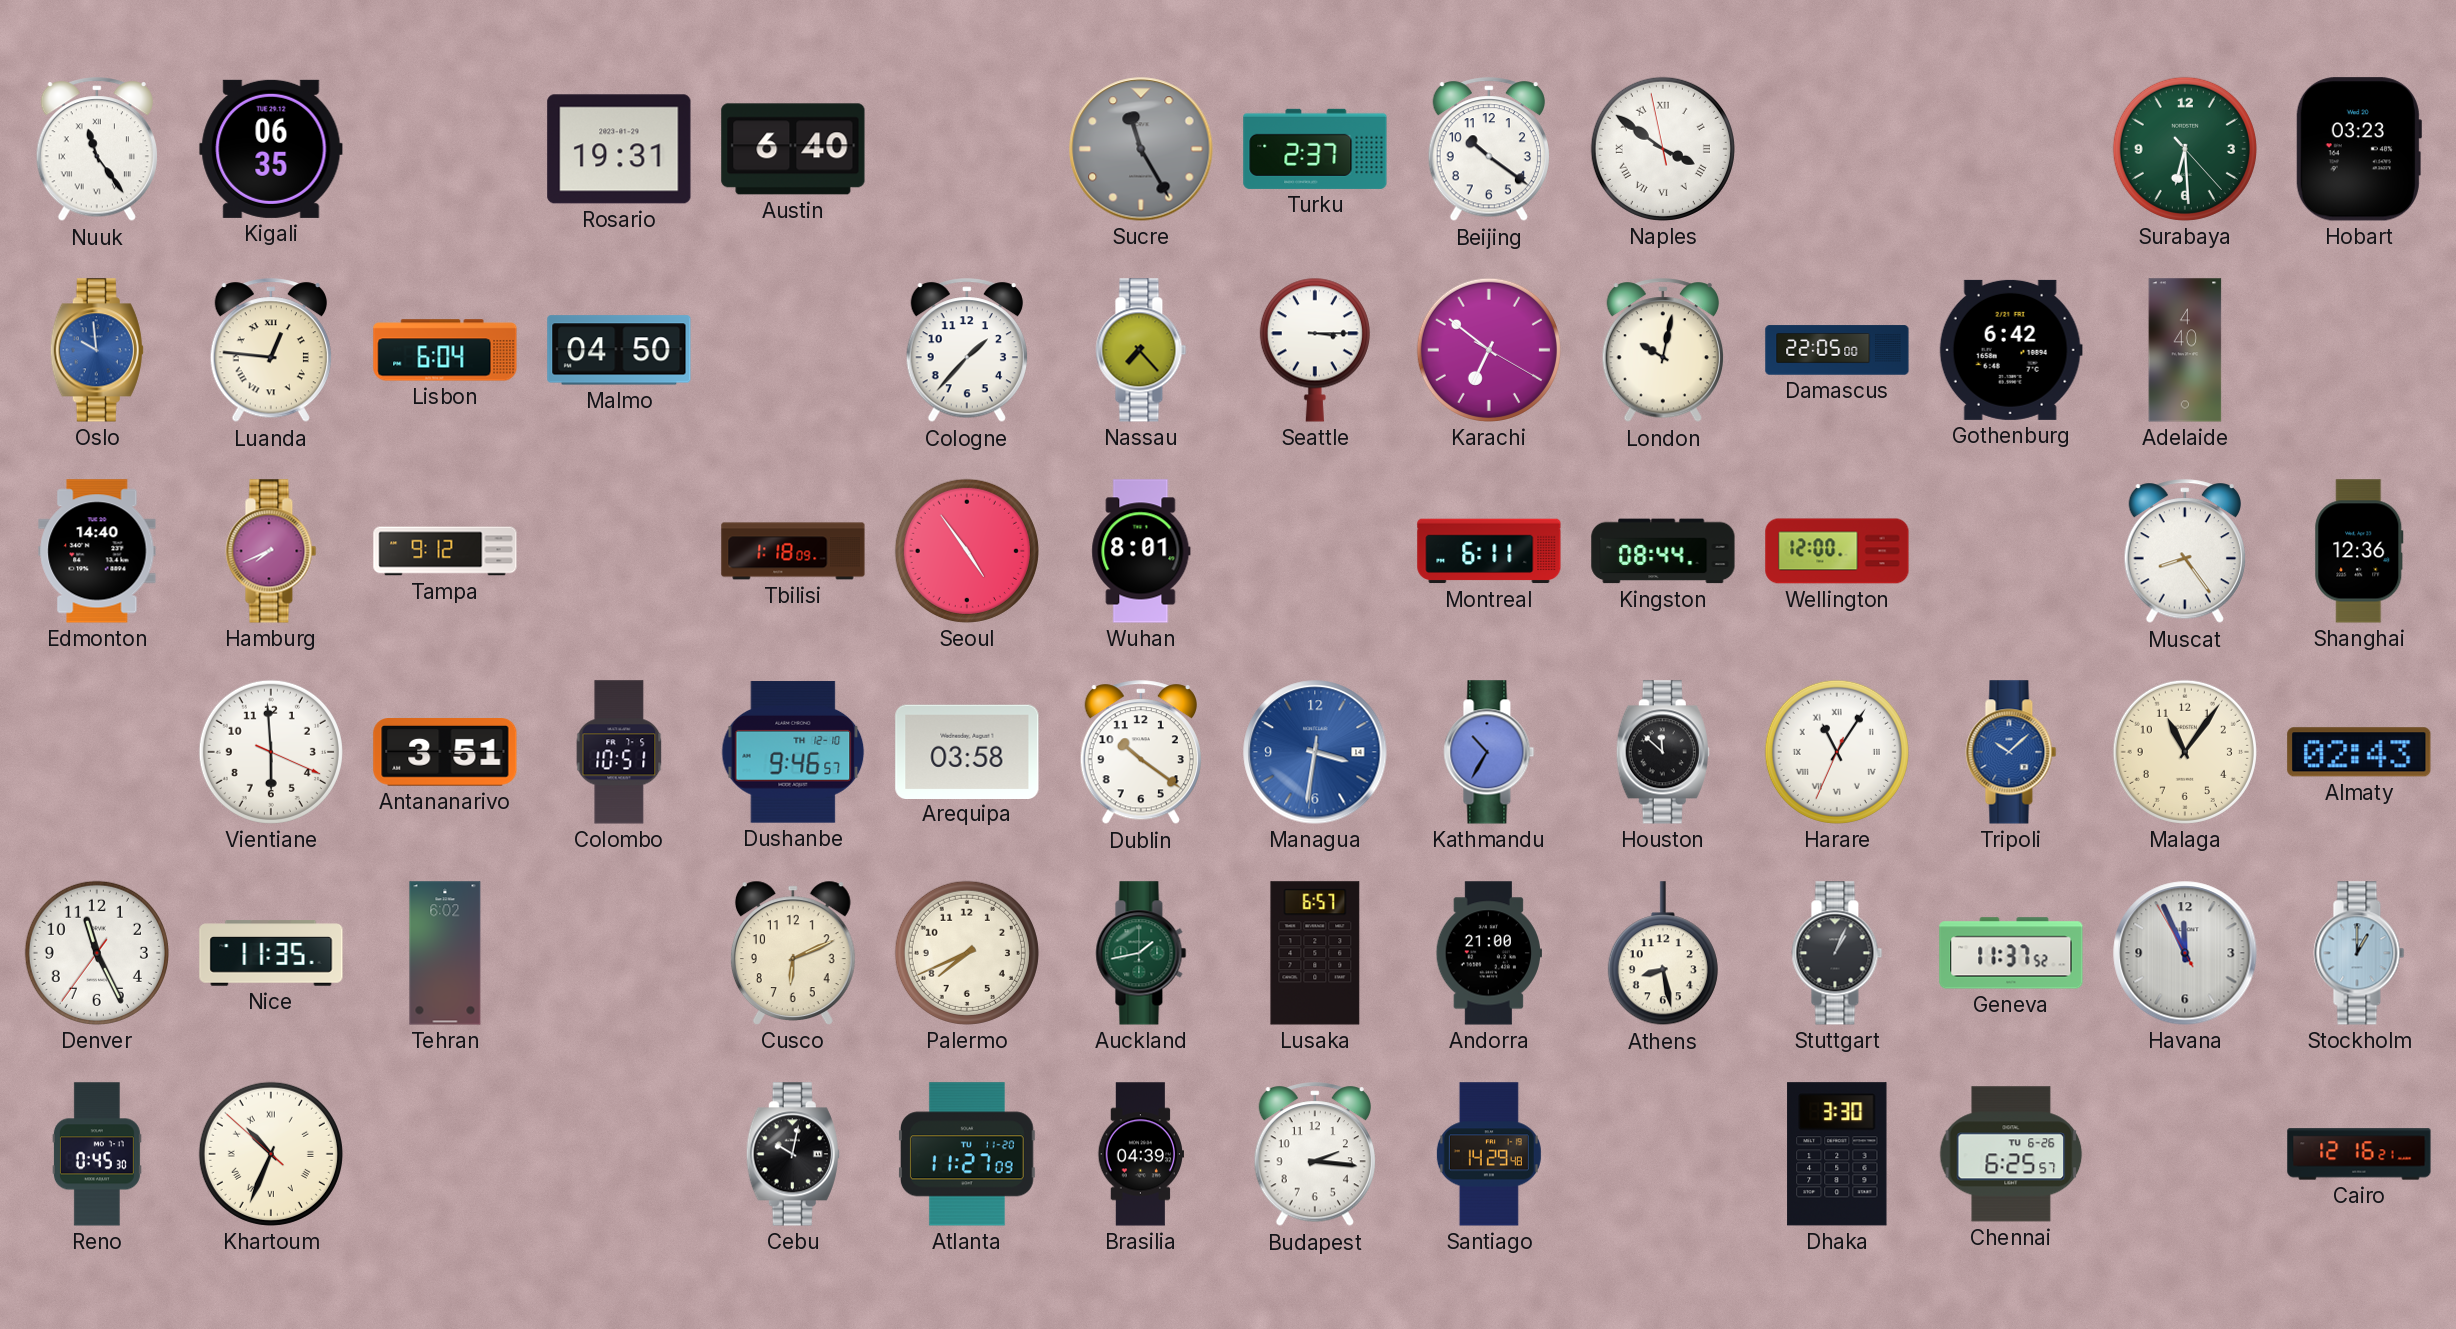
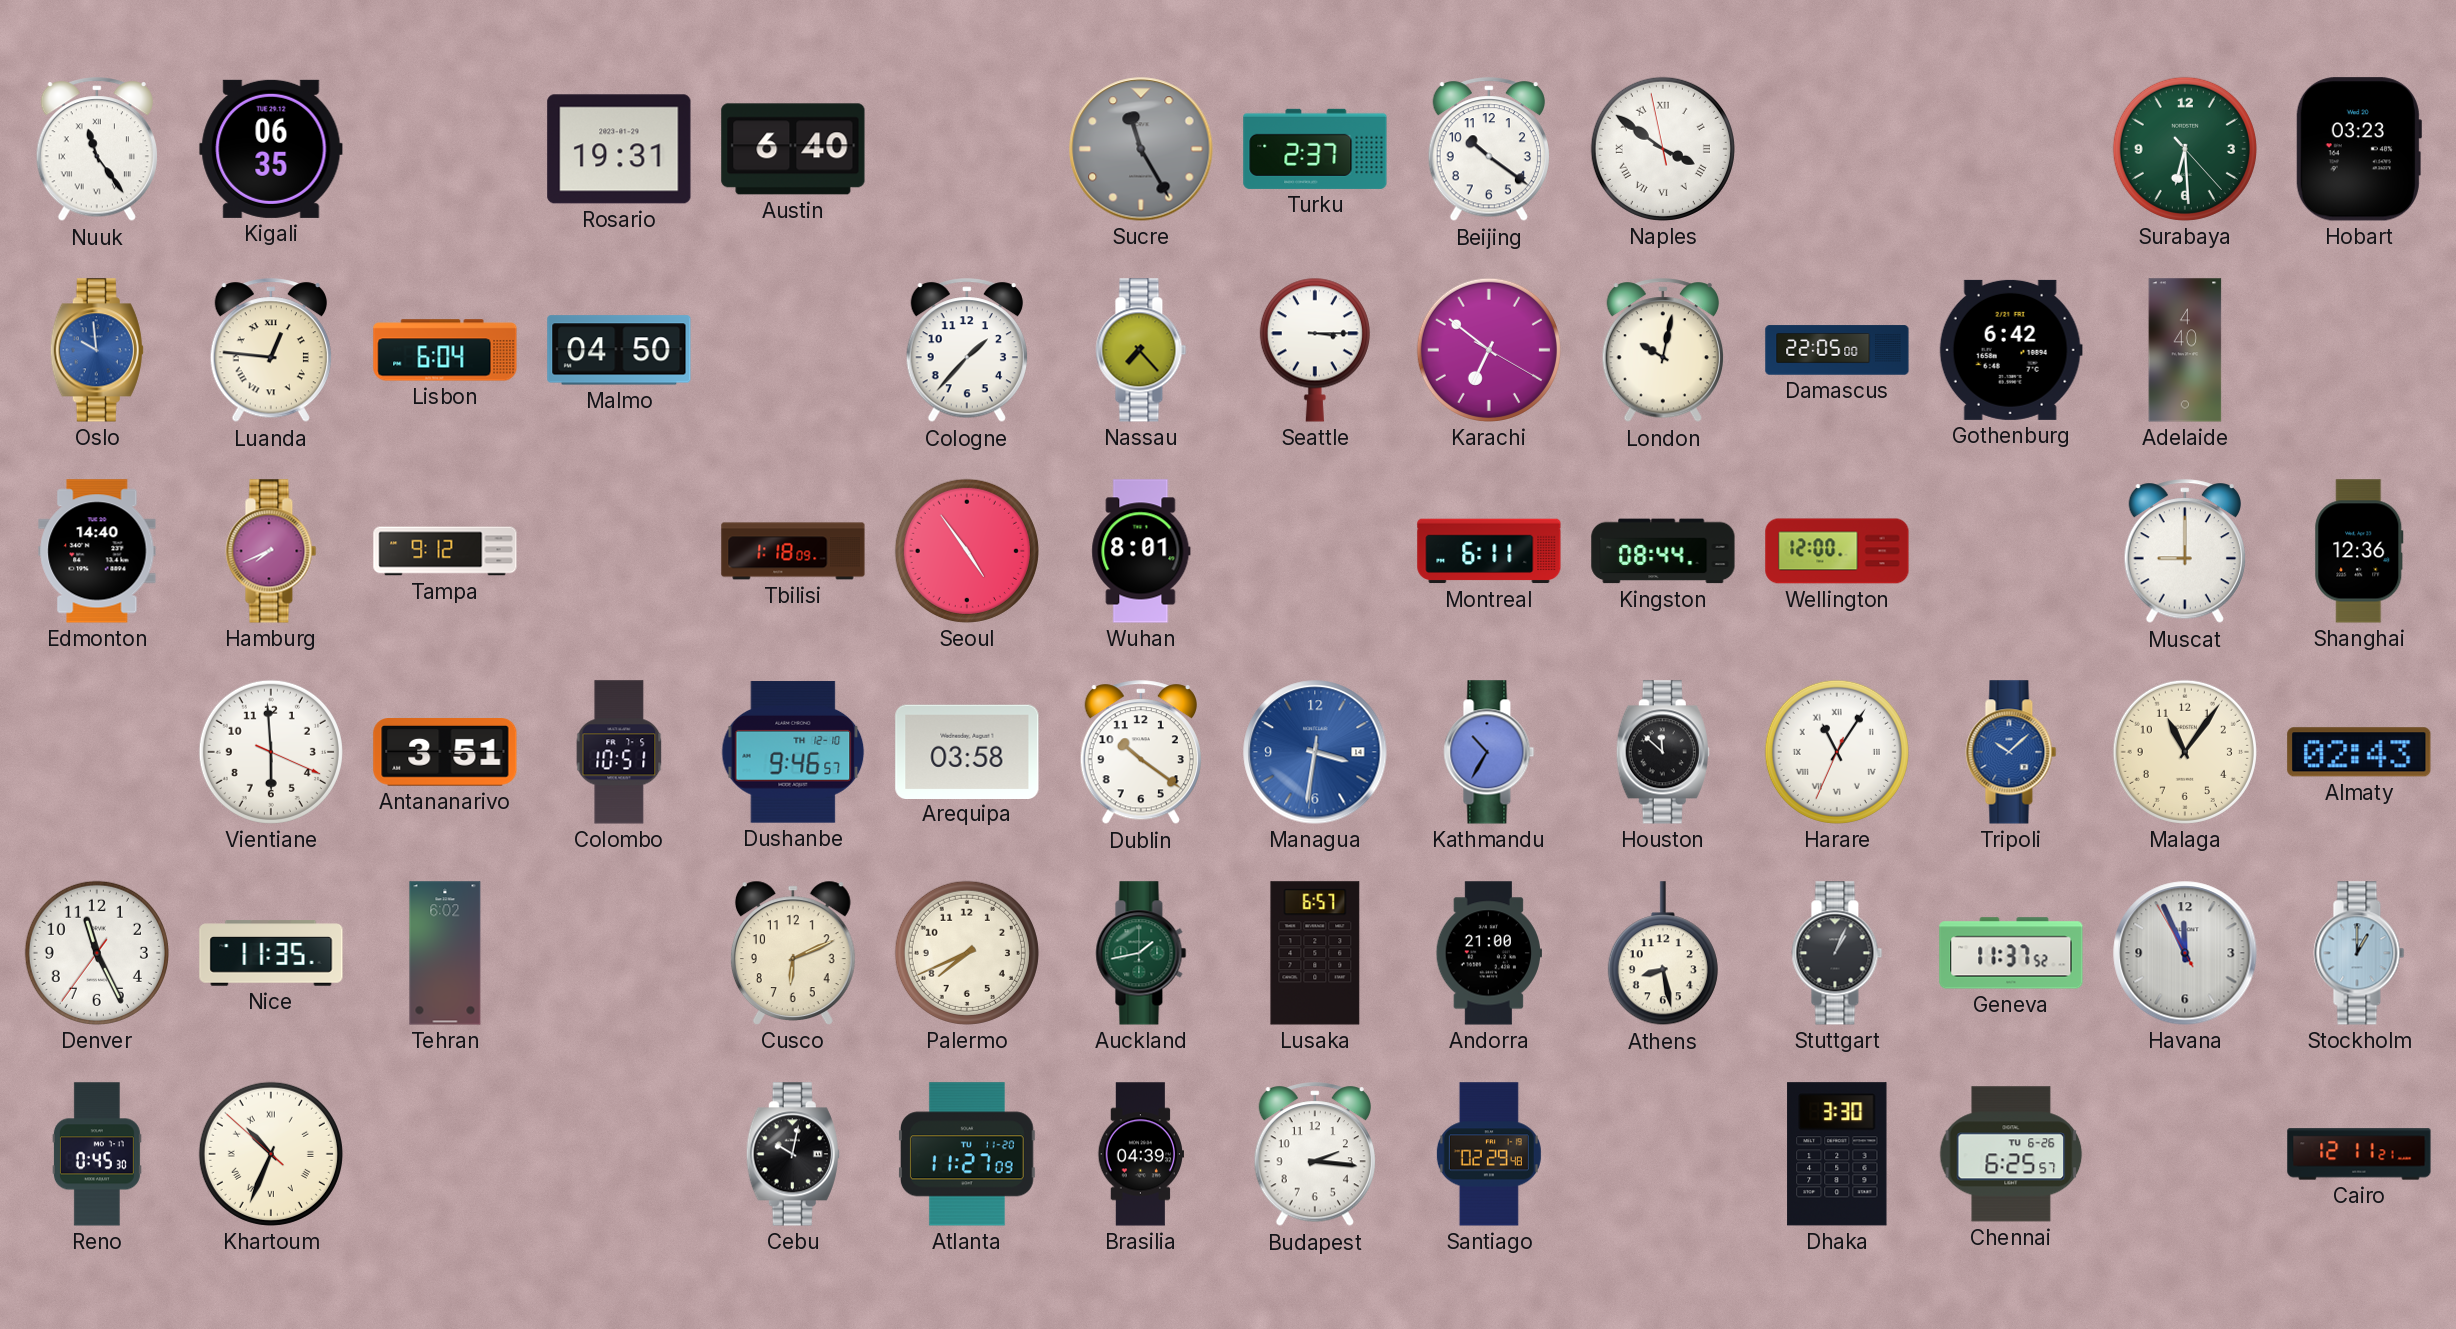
Muscat: 8:24 -> 9:00 (2185, 552)
Santiago: 14:29 -> 02:29 (1489, 1154)
Cairo: 12:16 -> 12:11 (2359, 1154)
